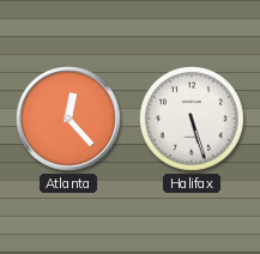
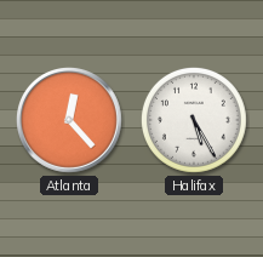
Halifax: 5:27 -> 5:25 (194, 120)
